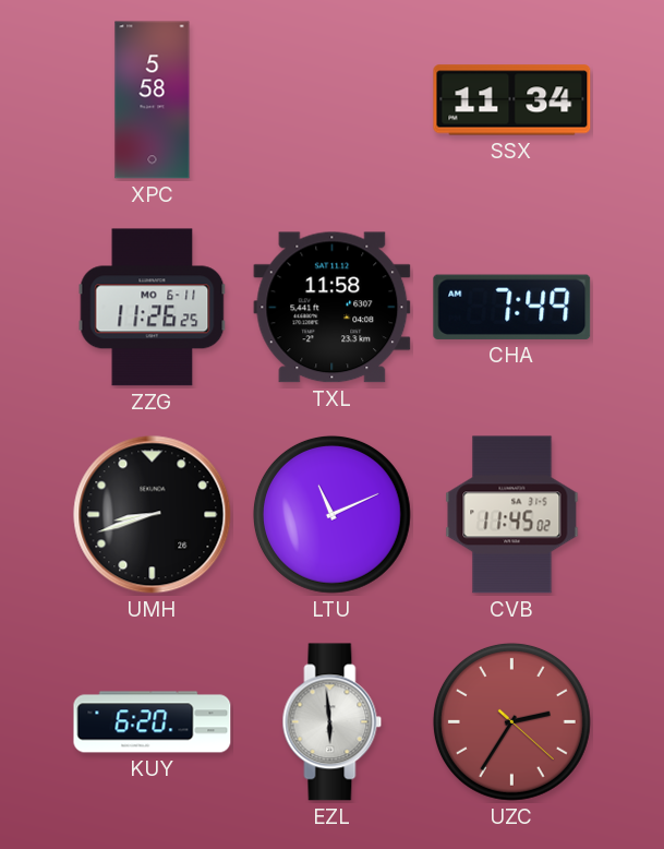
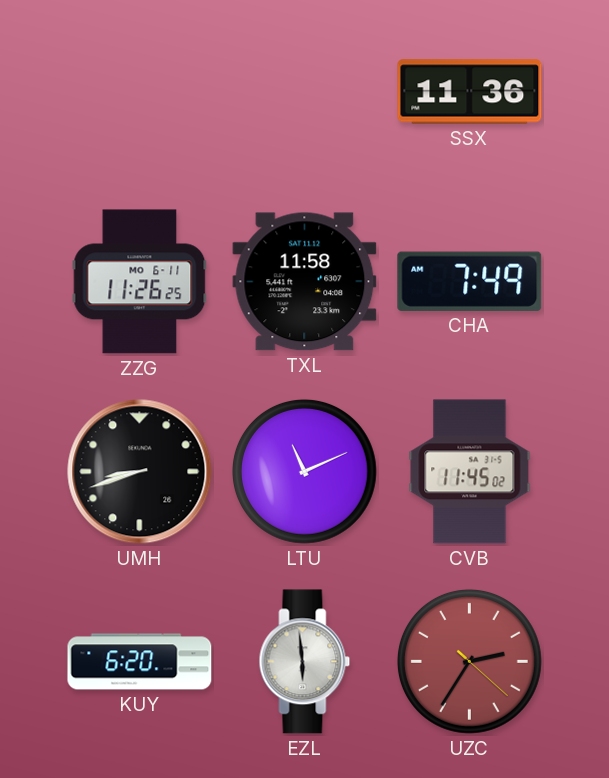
XPC: 5:58 -> none (153, 100)
SSX: 11:34 -> 11:36 (470, 92)
